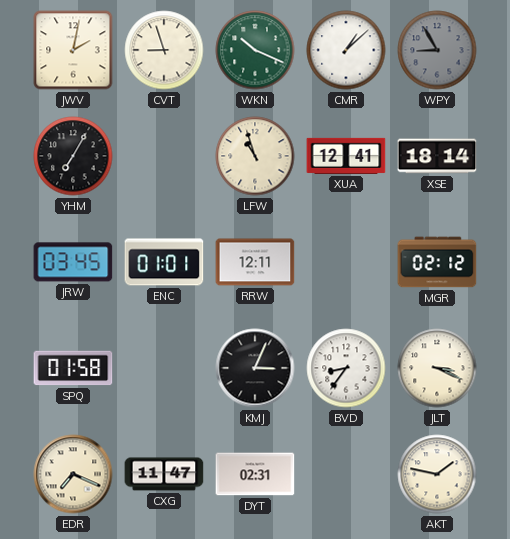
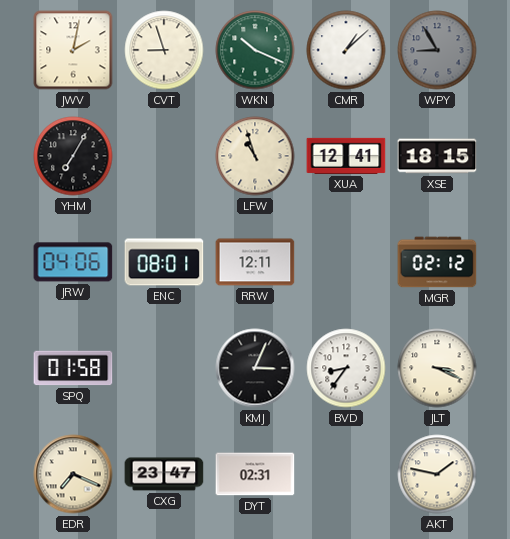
XSE: 18:14 -> 18:15 (437, 156)
JRW: 03:45 -> 04:06 (73, 262)
ENC: 01:01 -> 08:01 (164, 262)
CXG: 11:47 -> 23:47 (164, 474)
